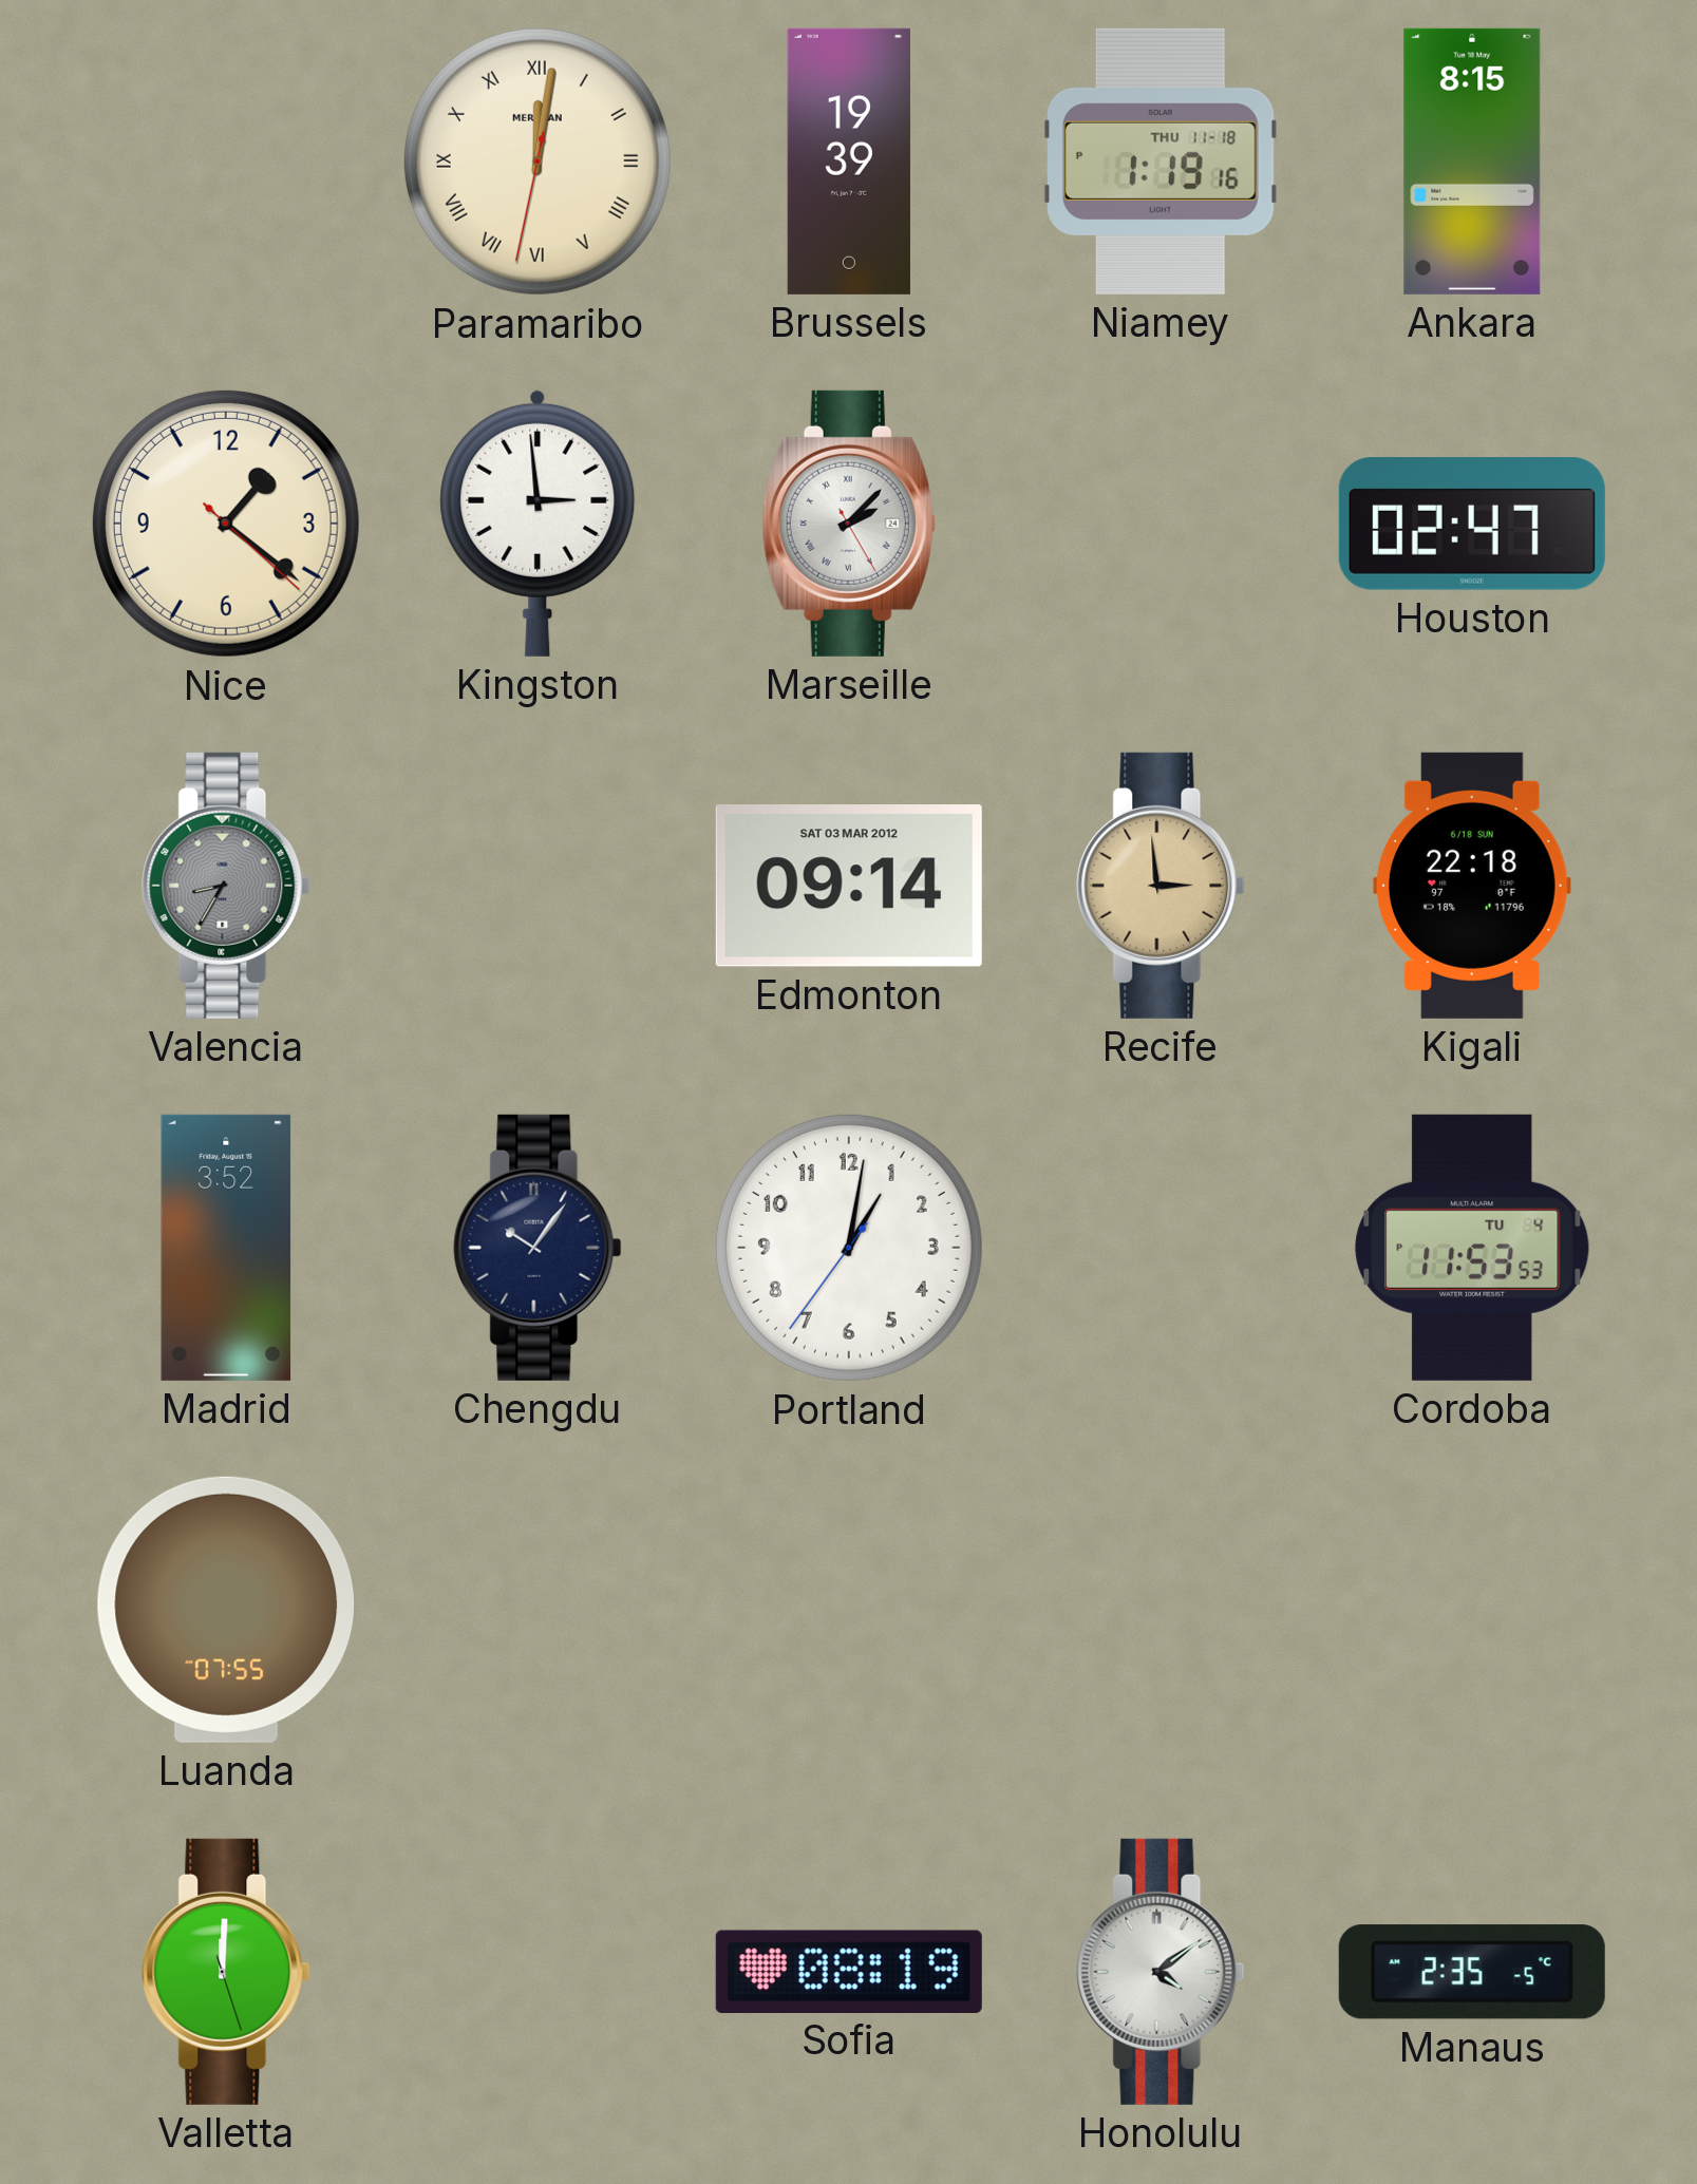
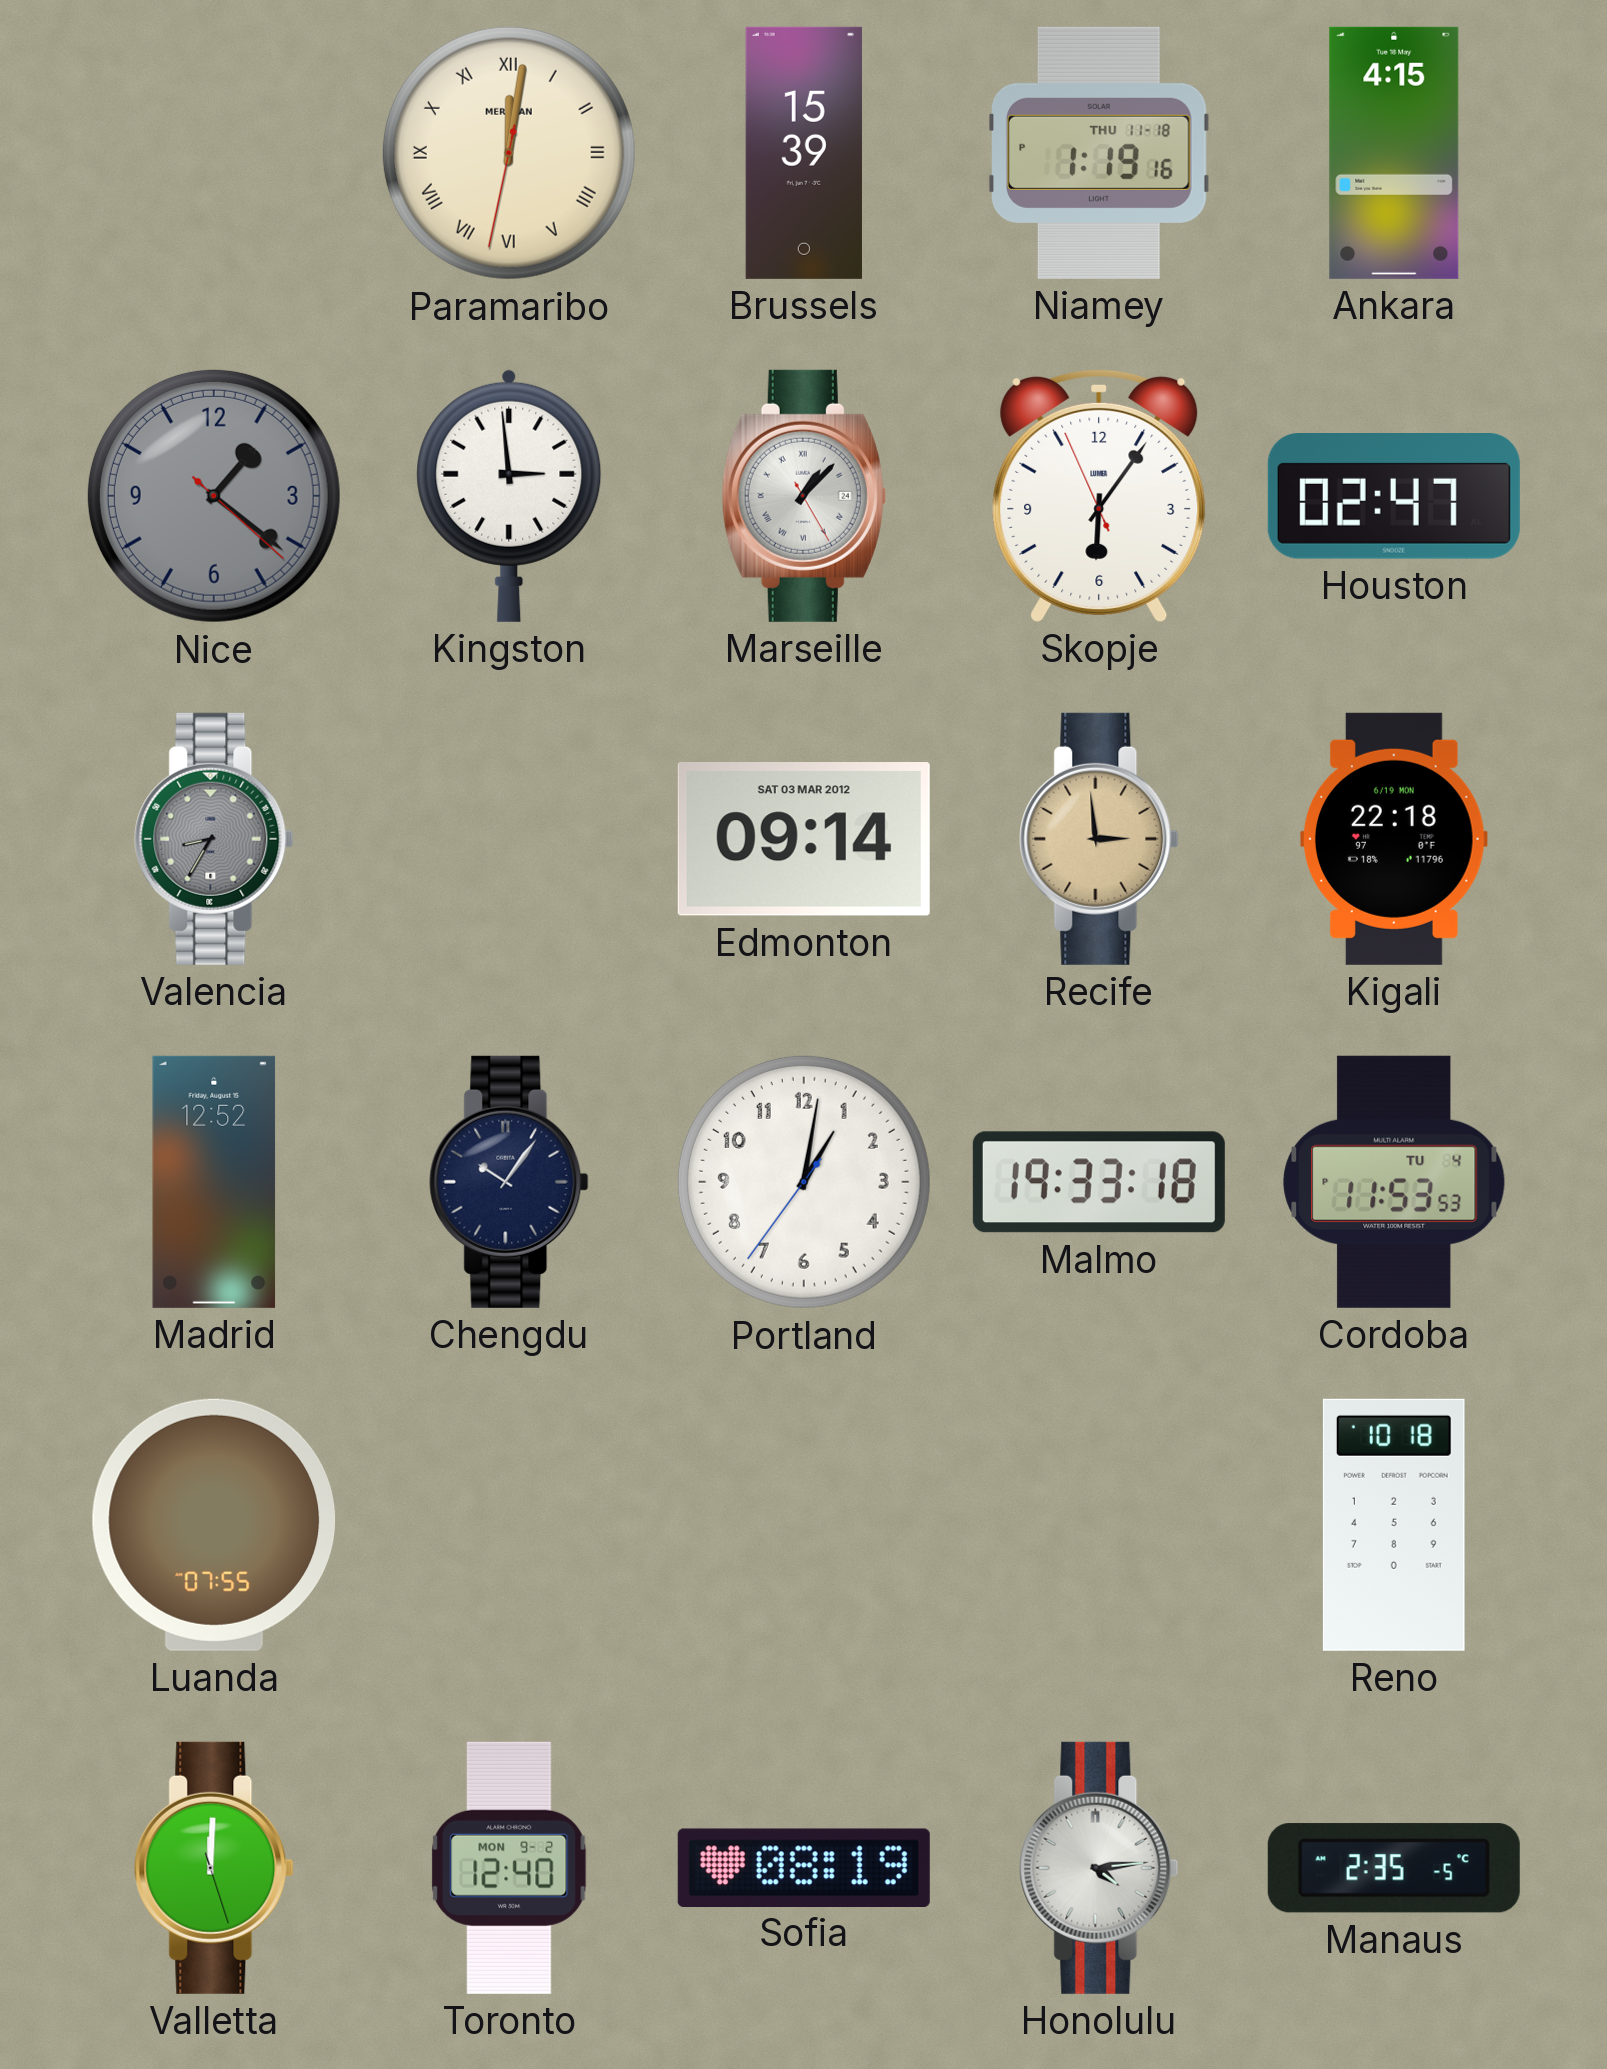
Brussels: 19:39 -> 15:39 (804, 153)
Ankara: 8:15 -> 4:15 (1394, 153)
Nice dial: cream -> grey (214, 496)
Marseille: 2:07 -> 1:07 (804, 496)
Skopje: none -> 6:05 (1099, 495)
Kigali date: 6/18 SUN -> 6/19 MON (1395, 839)
Madrid: 3:52 -> 12:52 (214, 1182)
Malmo: none -> 19:33 (1099, 1182)
Reno: none -> 10:18 (1394, 1525)
Toronto: none -> 12:40 (509, 1868)
Honolulu: 4:09 -> 4:14 (1099, 1868)
